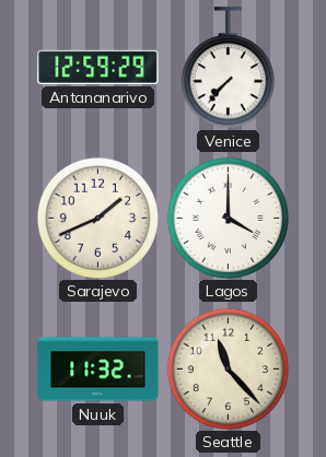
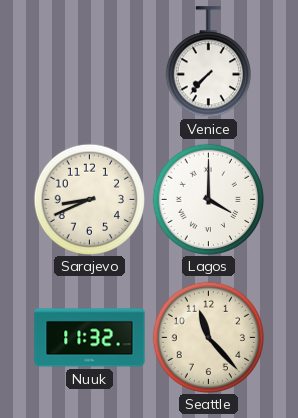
Antananarivo: 12:59 -> none (98, 67)
Sarajevo: 1:41 -> 8:41 (89, 199)
